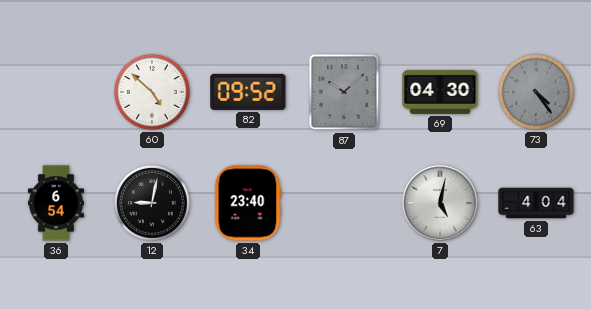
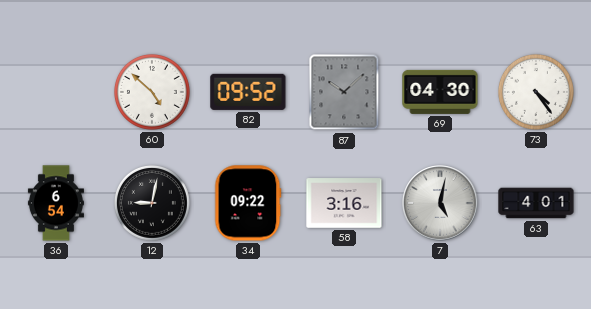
73 dial: grey -> white (536, 92)
34: 23:40 -> 09:22 (248, 203)
58: none -> 3:16 (344, 203)
63: 4:04 -> 4:01 (536, 203)
